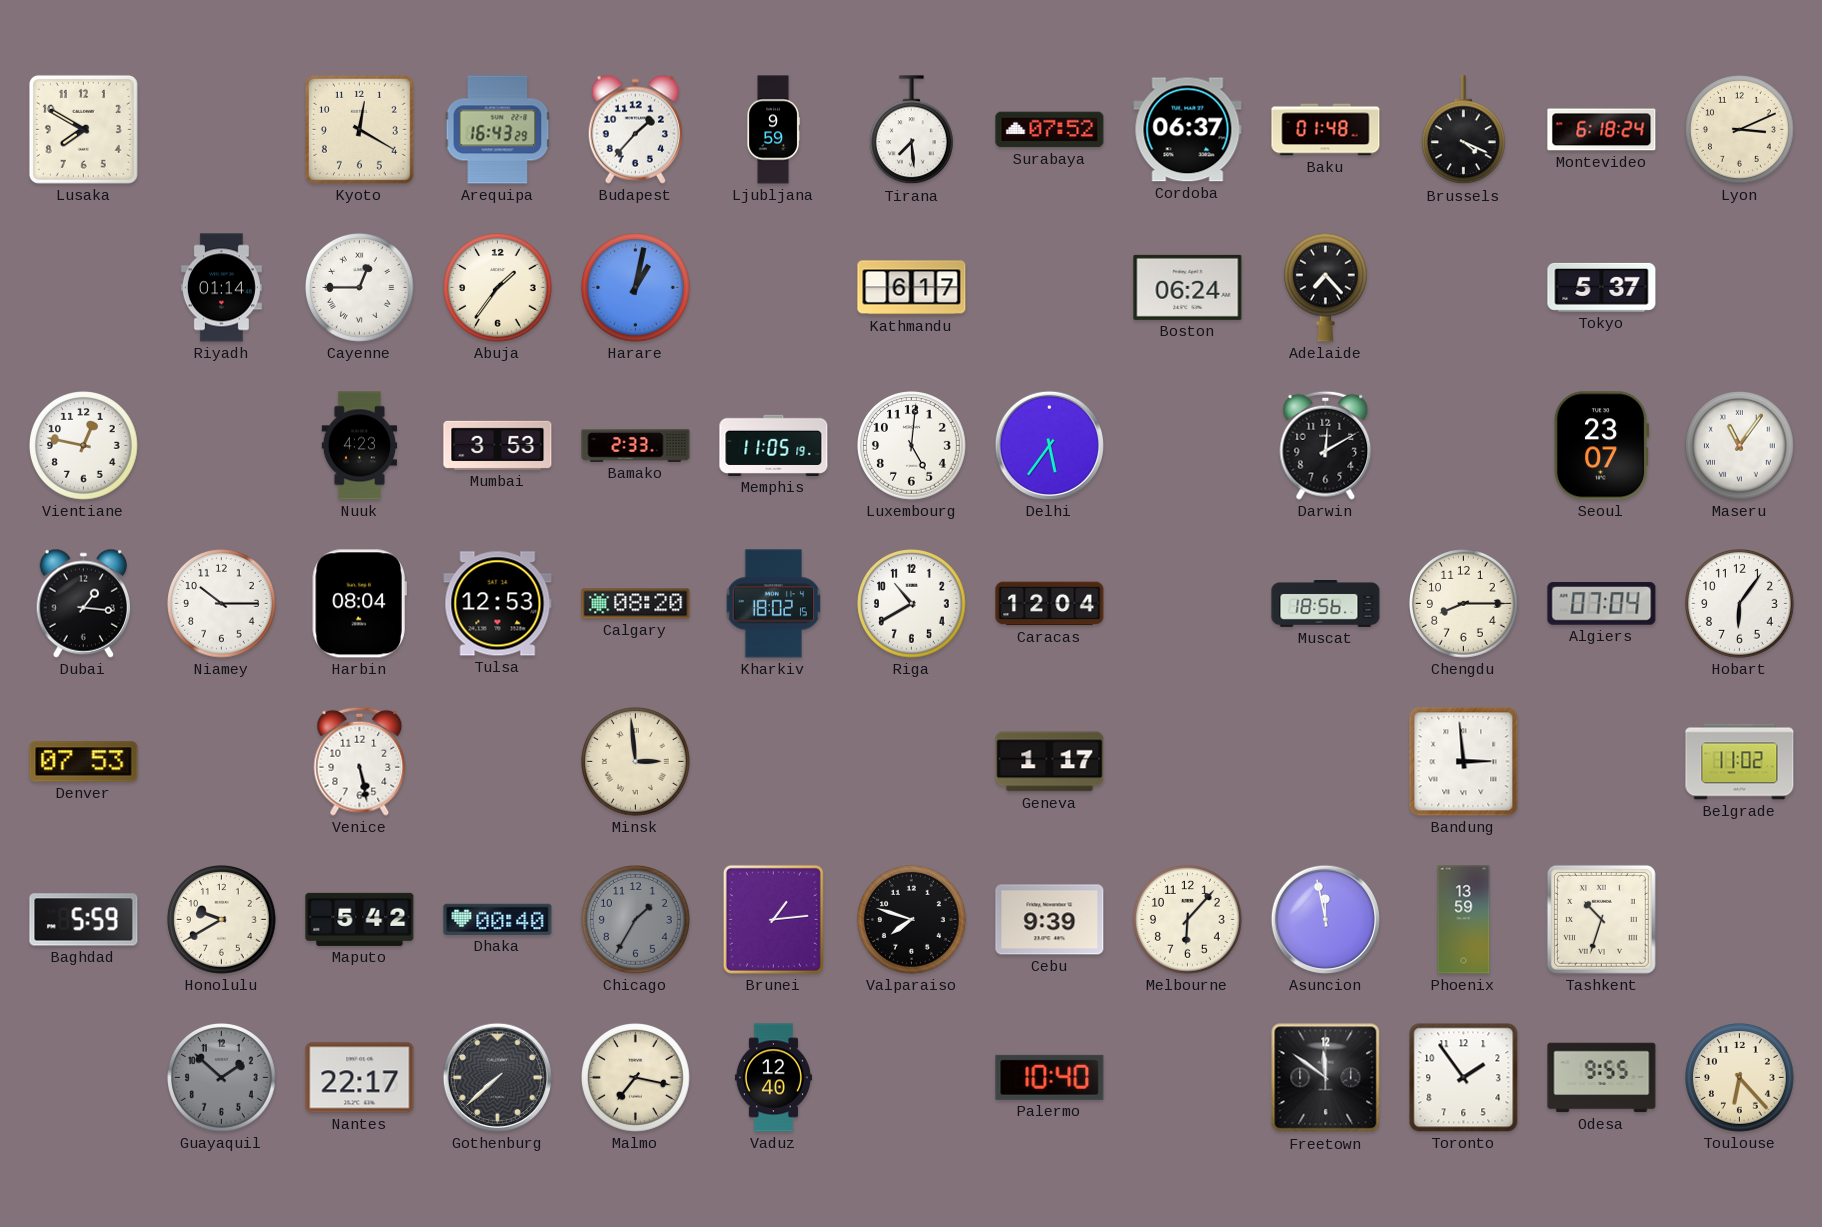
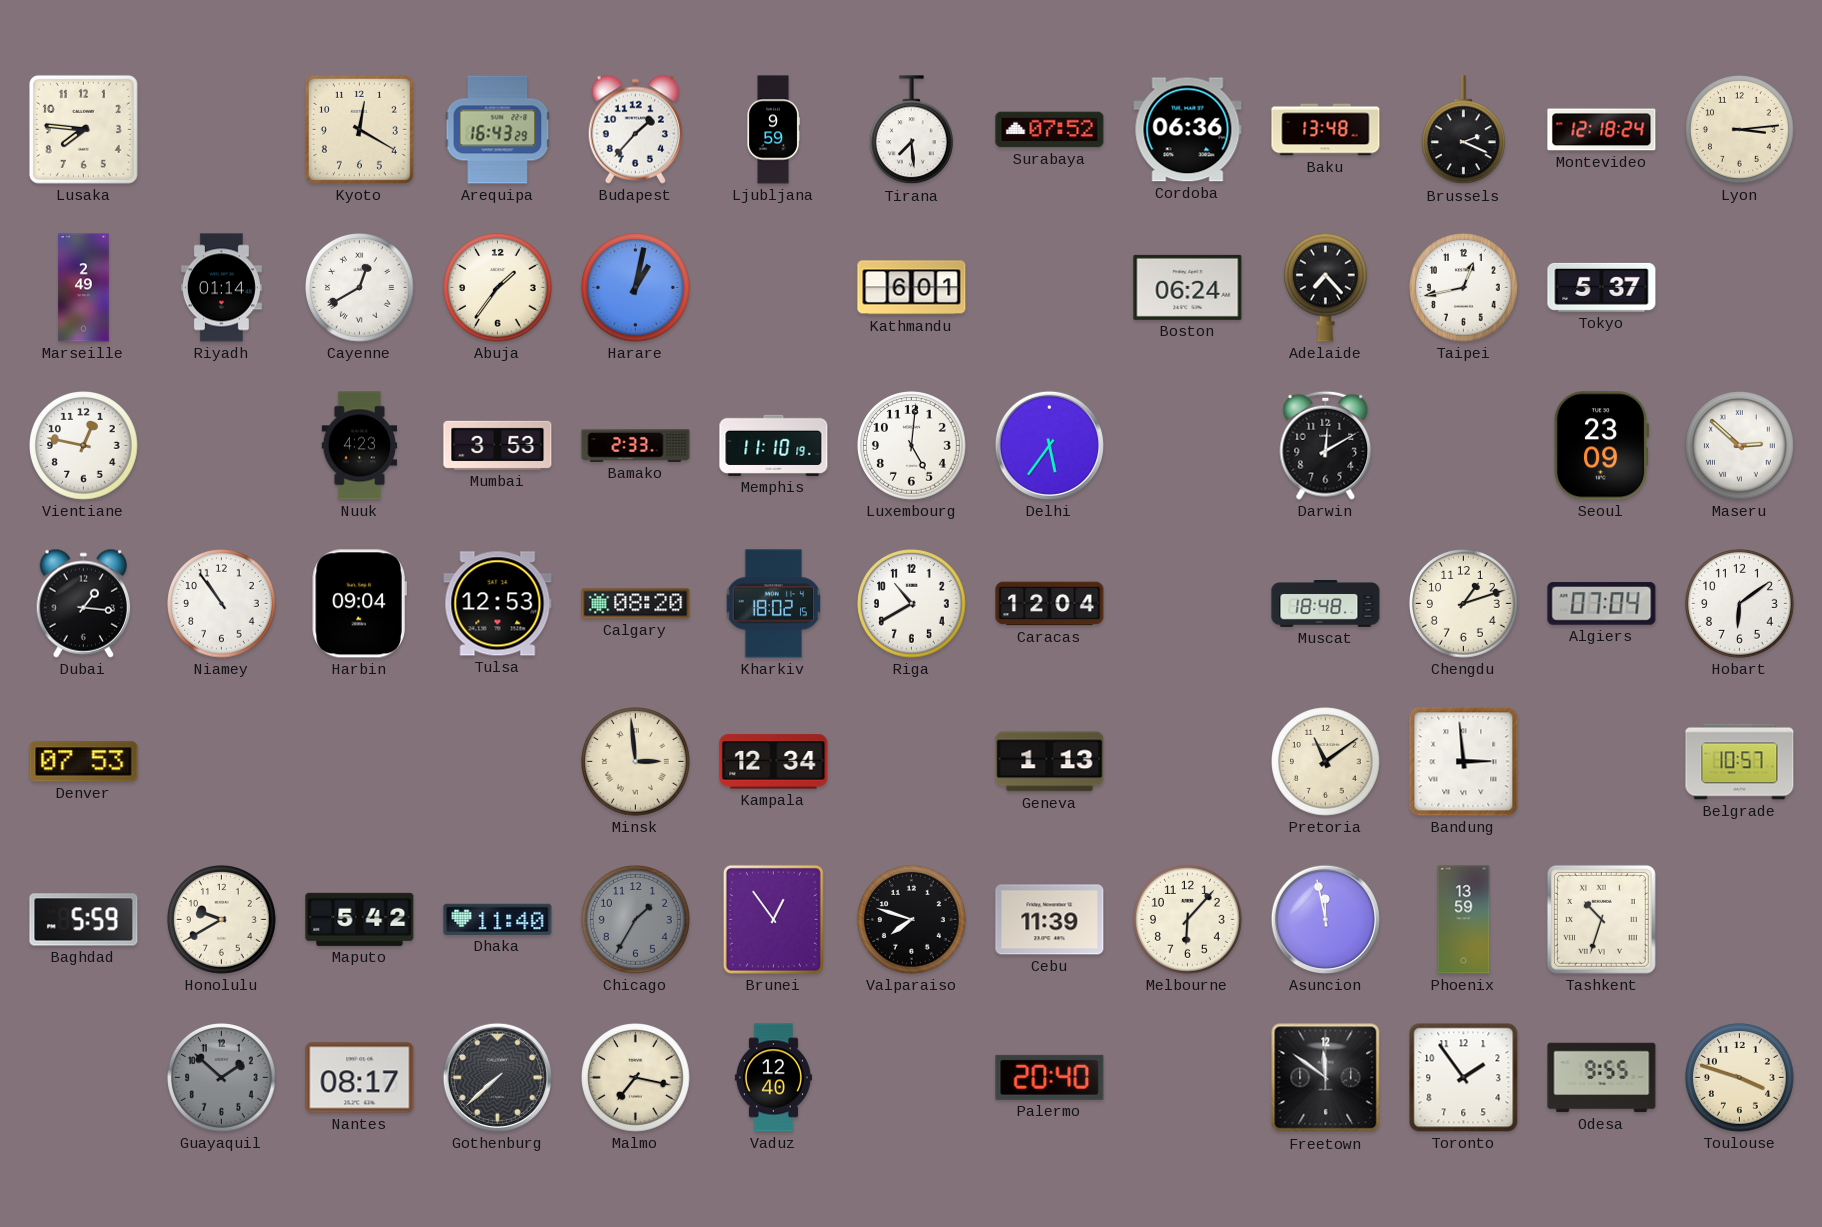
Lusaka: 7:50 -> 7:46 (83, 129)
Cordoba: 06:37 -> 06:36 (1188, 130)
Baku: 01:48 -> 13:48 (1326, 130)
Brussels: 4:19 -> 2:19 (1463, 130)
Montevideo: 6:18 -> 12:18 (1602, 130)
Lyon: 3:11 -> 3:14 (1740, 130)
Marseille: none -> 2:49 (84, 288)
Cayenne: 12:45 -> 12:40 (360, 288)
Kathmandu: 6:17 -> 6:01 (912, 288)
Taipei: none -> 12:43 (1464, 288)
Memphis: 11:05 -> 11:10 (774, 445)
Seoul: 23:07 -> 23:09 (1601, 446)
Maseru: 11:06 -> 2:52 (1740, 446)
Niamey: 10:15 -> 10:54 (222, 604)
Harbin: 08:04 -> 09:04 (359, 604)
Muscat: 18:56 -> 18:48 (1326, 604)
Chengdu: 8:15 -> 1:12 (1464, 604)
Hobart: 6:06 -> 6:09 (1740, 604)
Venice: 5:28 -> none (360, 761)
Kampala: none -> 12:34 (774, 762)
Geneva: 1:17 -> 1:13 (1050, 762)
Pretoria: none -> 11:09 (1326, 762)
Belgrade: 11:02 -> 10:57 (1740, 762)
Dhaka: 00:40 -> 11:40 (498, 919)
Brunei: 1:14 -> 12:54 (773, 919)
Cebu: 9:39 -> 11:39 (1050, 920)
Nantes: 22:17 -> 08:17 (360, 1078)
Palermo: 10:40 -> 20:40 (1050, 1077)
Toulouse: 6:23 -> 3:48 (1740, 1078)
